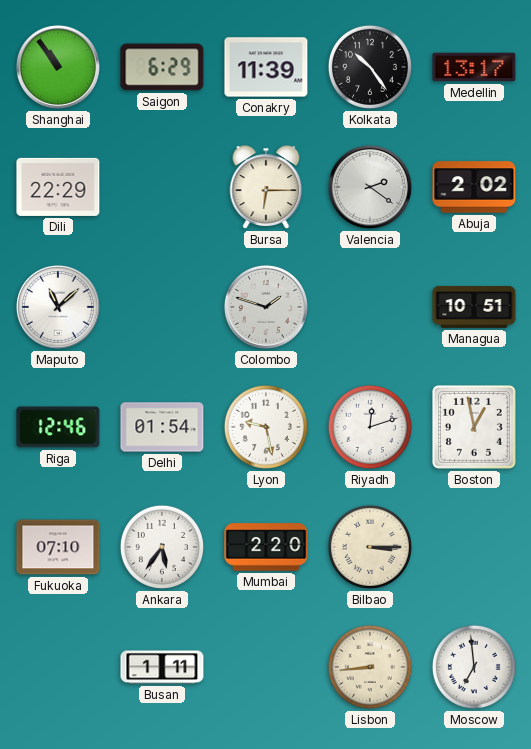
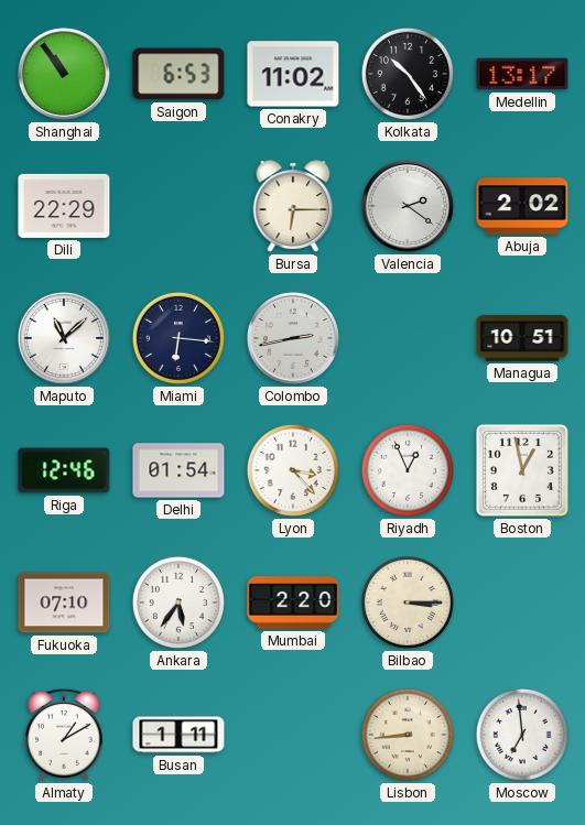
Saigon: 6:29 -> 6:53 (178, 74)
Conakry: 11:39 -> 11:02 (293, 74)
Miami: none -> 6:16 (178, 338)
Colombo: 1:48 -> 2:43 (293, 338)
Lyon: 9:28 -> 3:23 (293, 470)
Riyadh: 12:12 -> 12:56 (408, 470)
Almaty: none -> 1:10 (64, 735)
